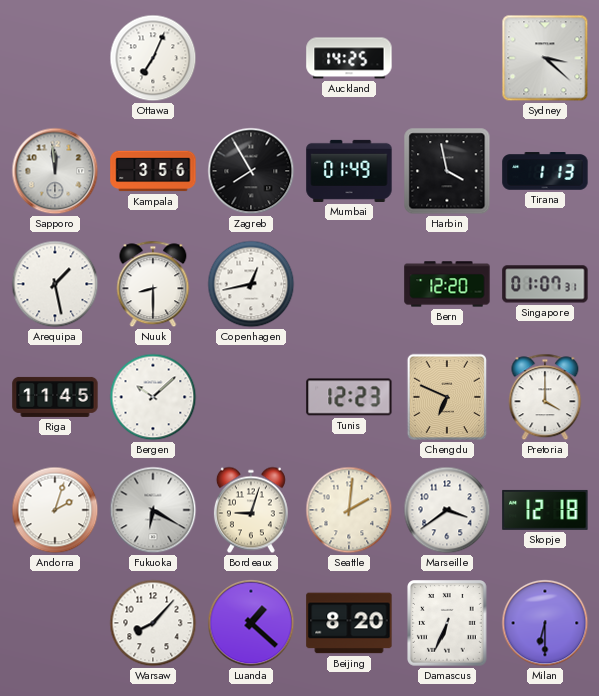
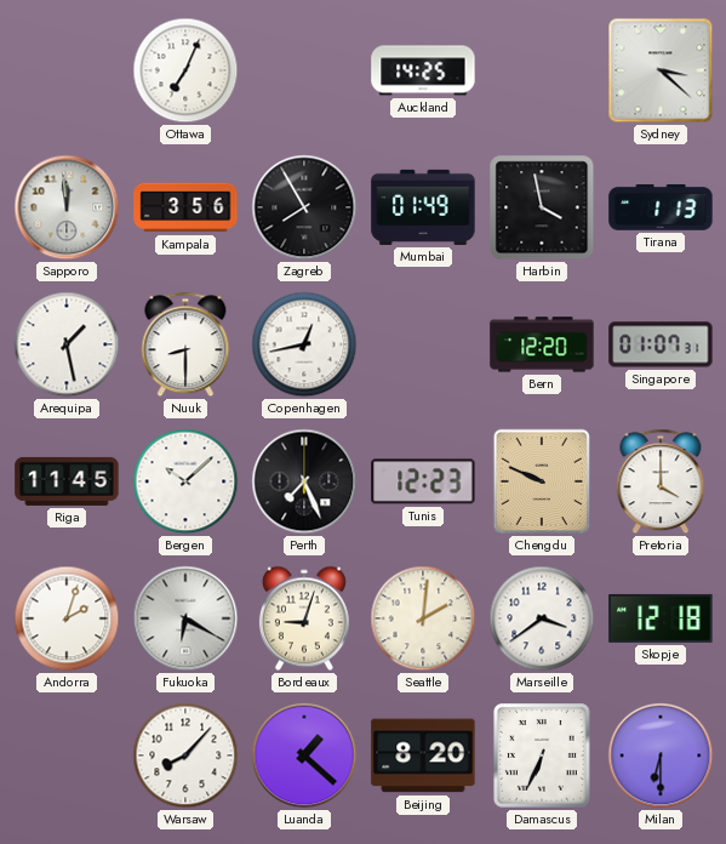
Perth: none -> 7:26 (304, 481)
Chengdu: 6:49 -> 9:49 (542, 481)
